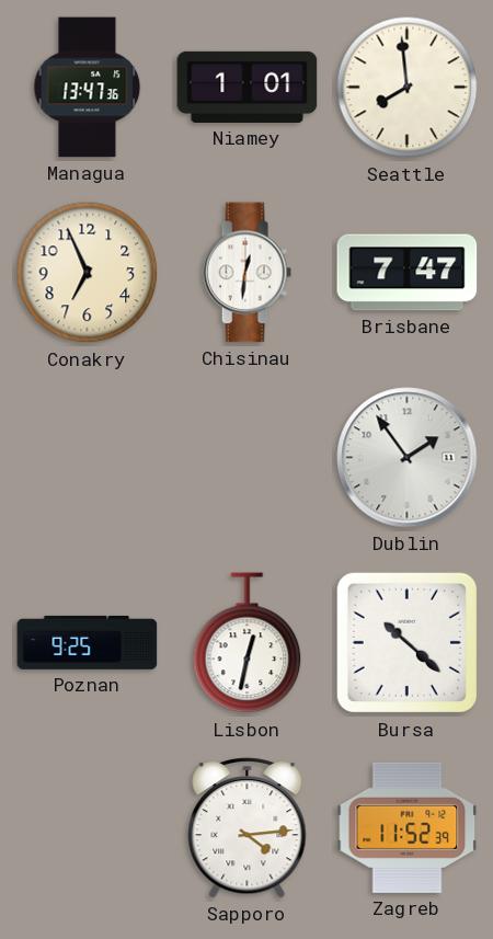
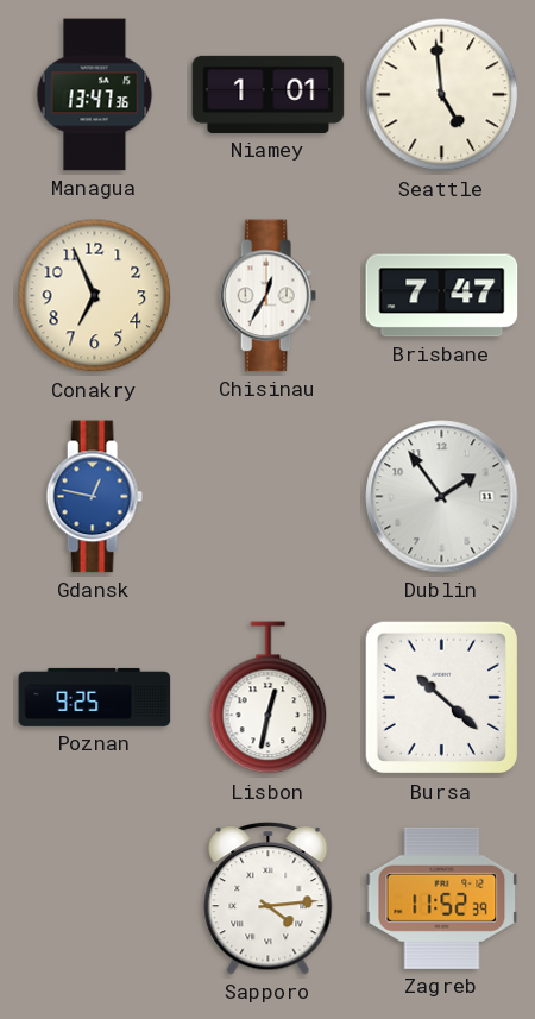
Seattle: 7:59 -> 4:59 (442, 95)
Chisinau: 12:31 -> 12:35 (267, 296)
Gdansk: none -> 12:47 (94, 497)
